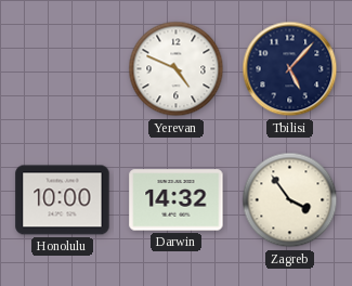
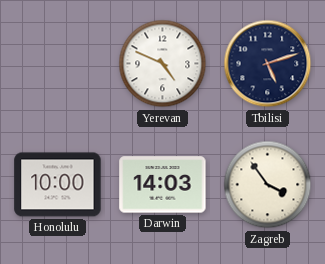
Tbilisi: 5:07 -> 5:12 (268, 64)
Darwin: 14:32 -> 14:03 (163, 185)
